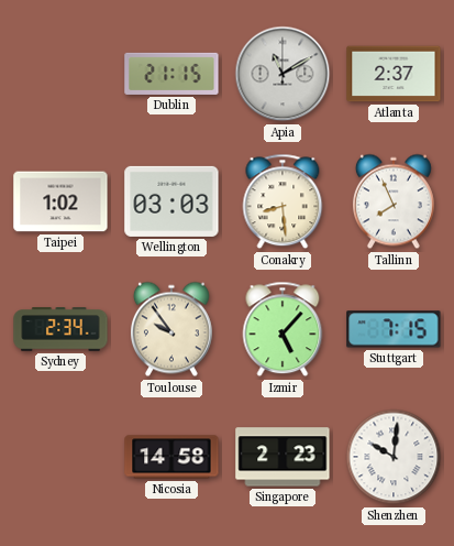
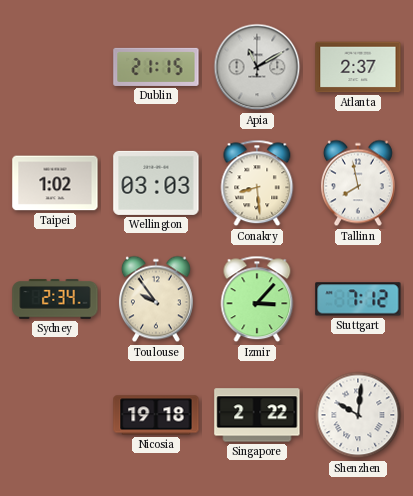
Tallinn: 7:56 -> 7:58 (358, 183)
Izmir: 5:07 -> 3:07 (257, 299)
Stuttgart: 7:15 -> 7:12 (358, 299)
Nicosia: 14:58 -> 19:18 (156, 415)
Singapore: 2:23 -> 2:22 (257, 415)
